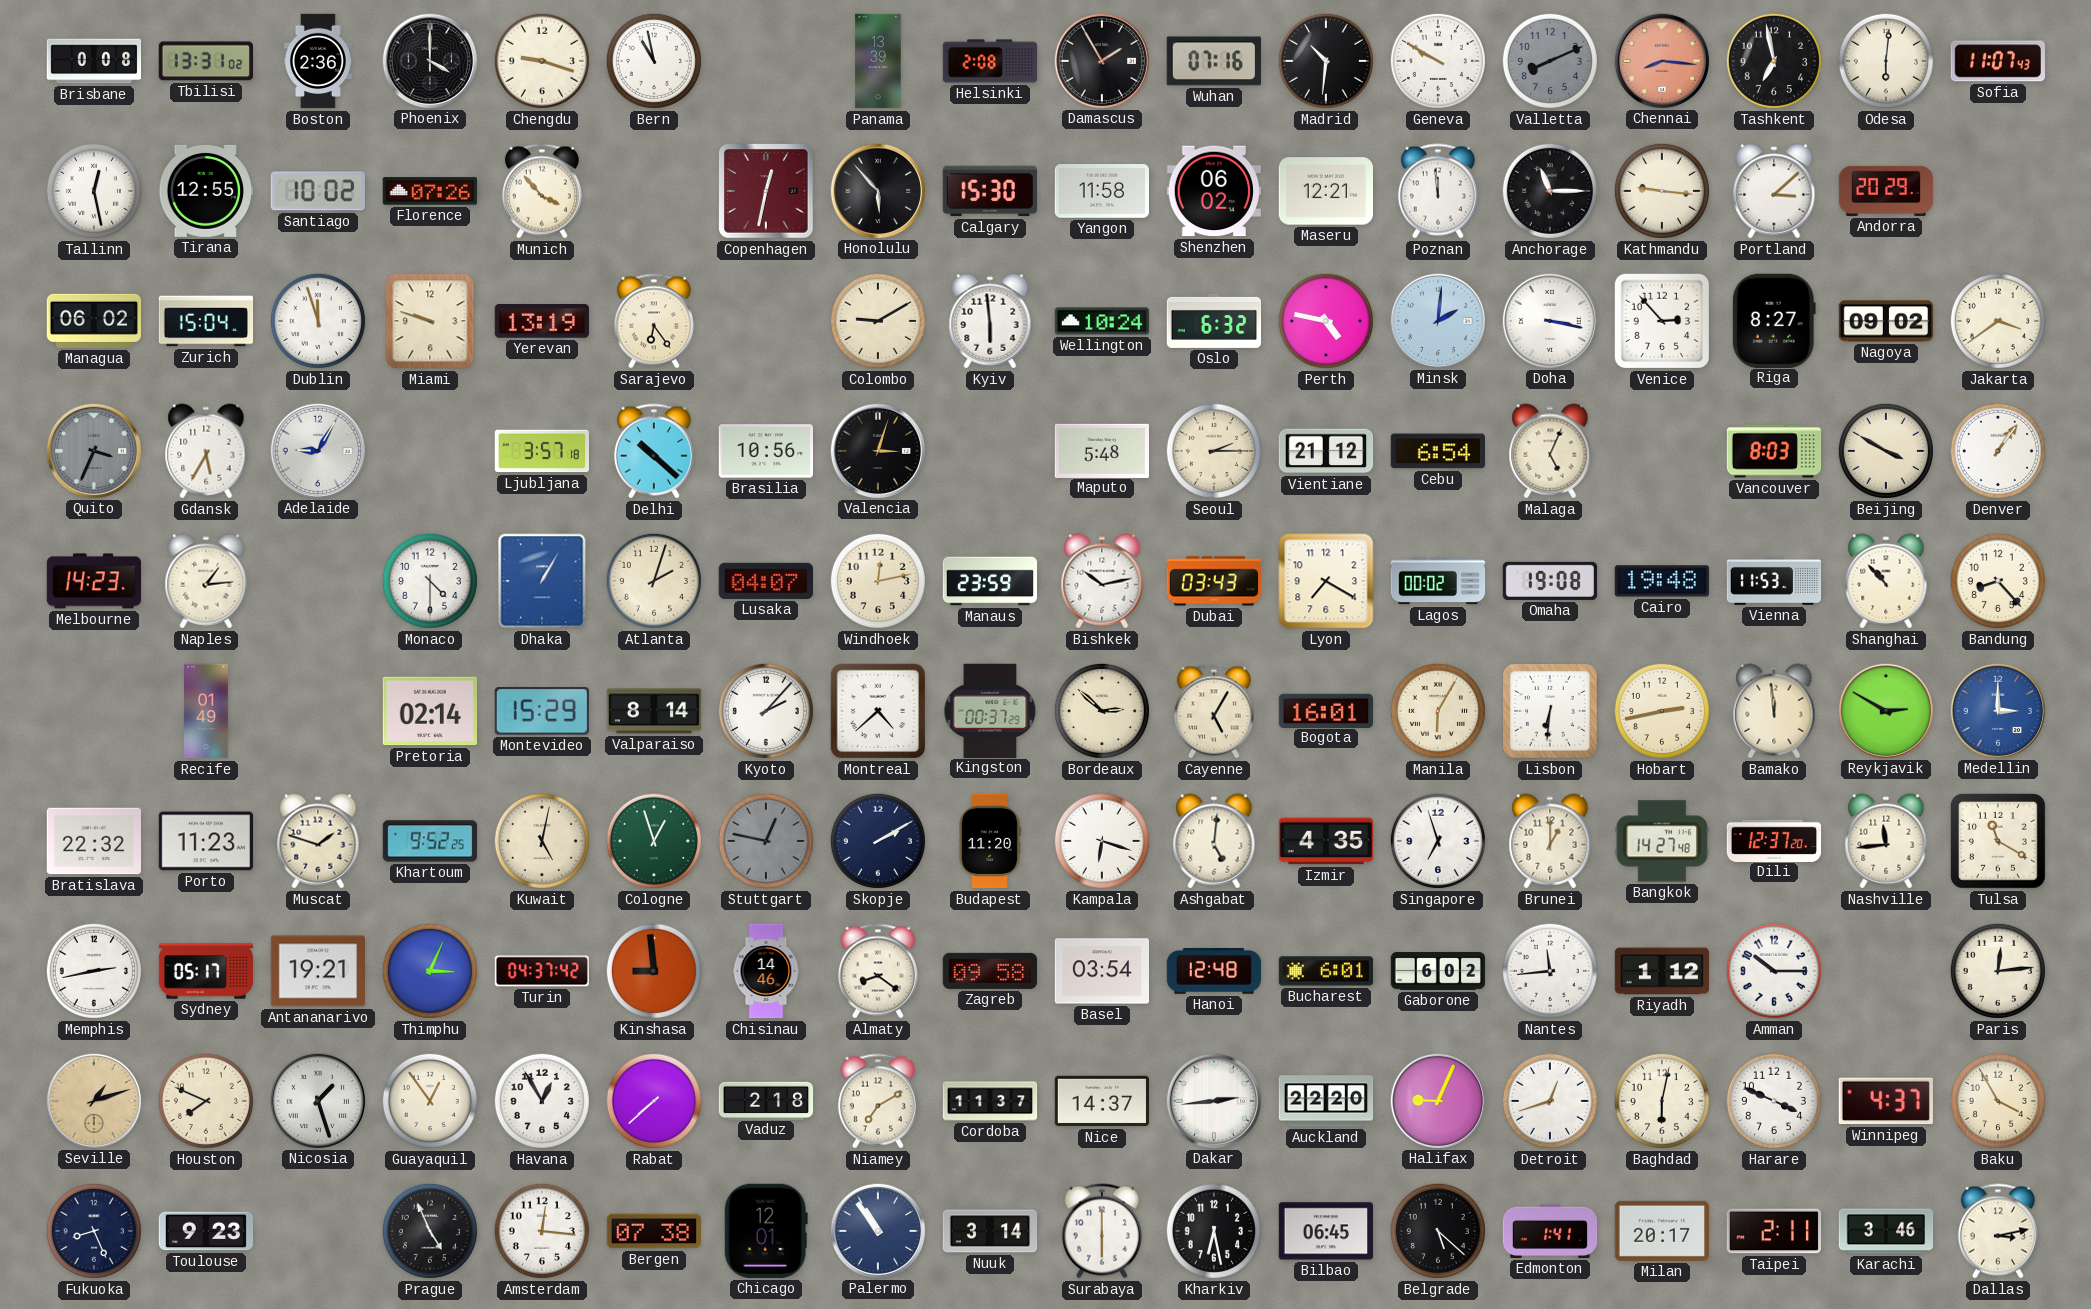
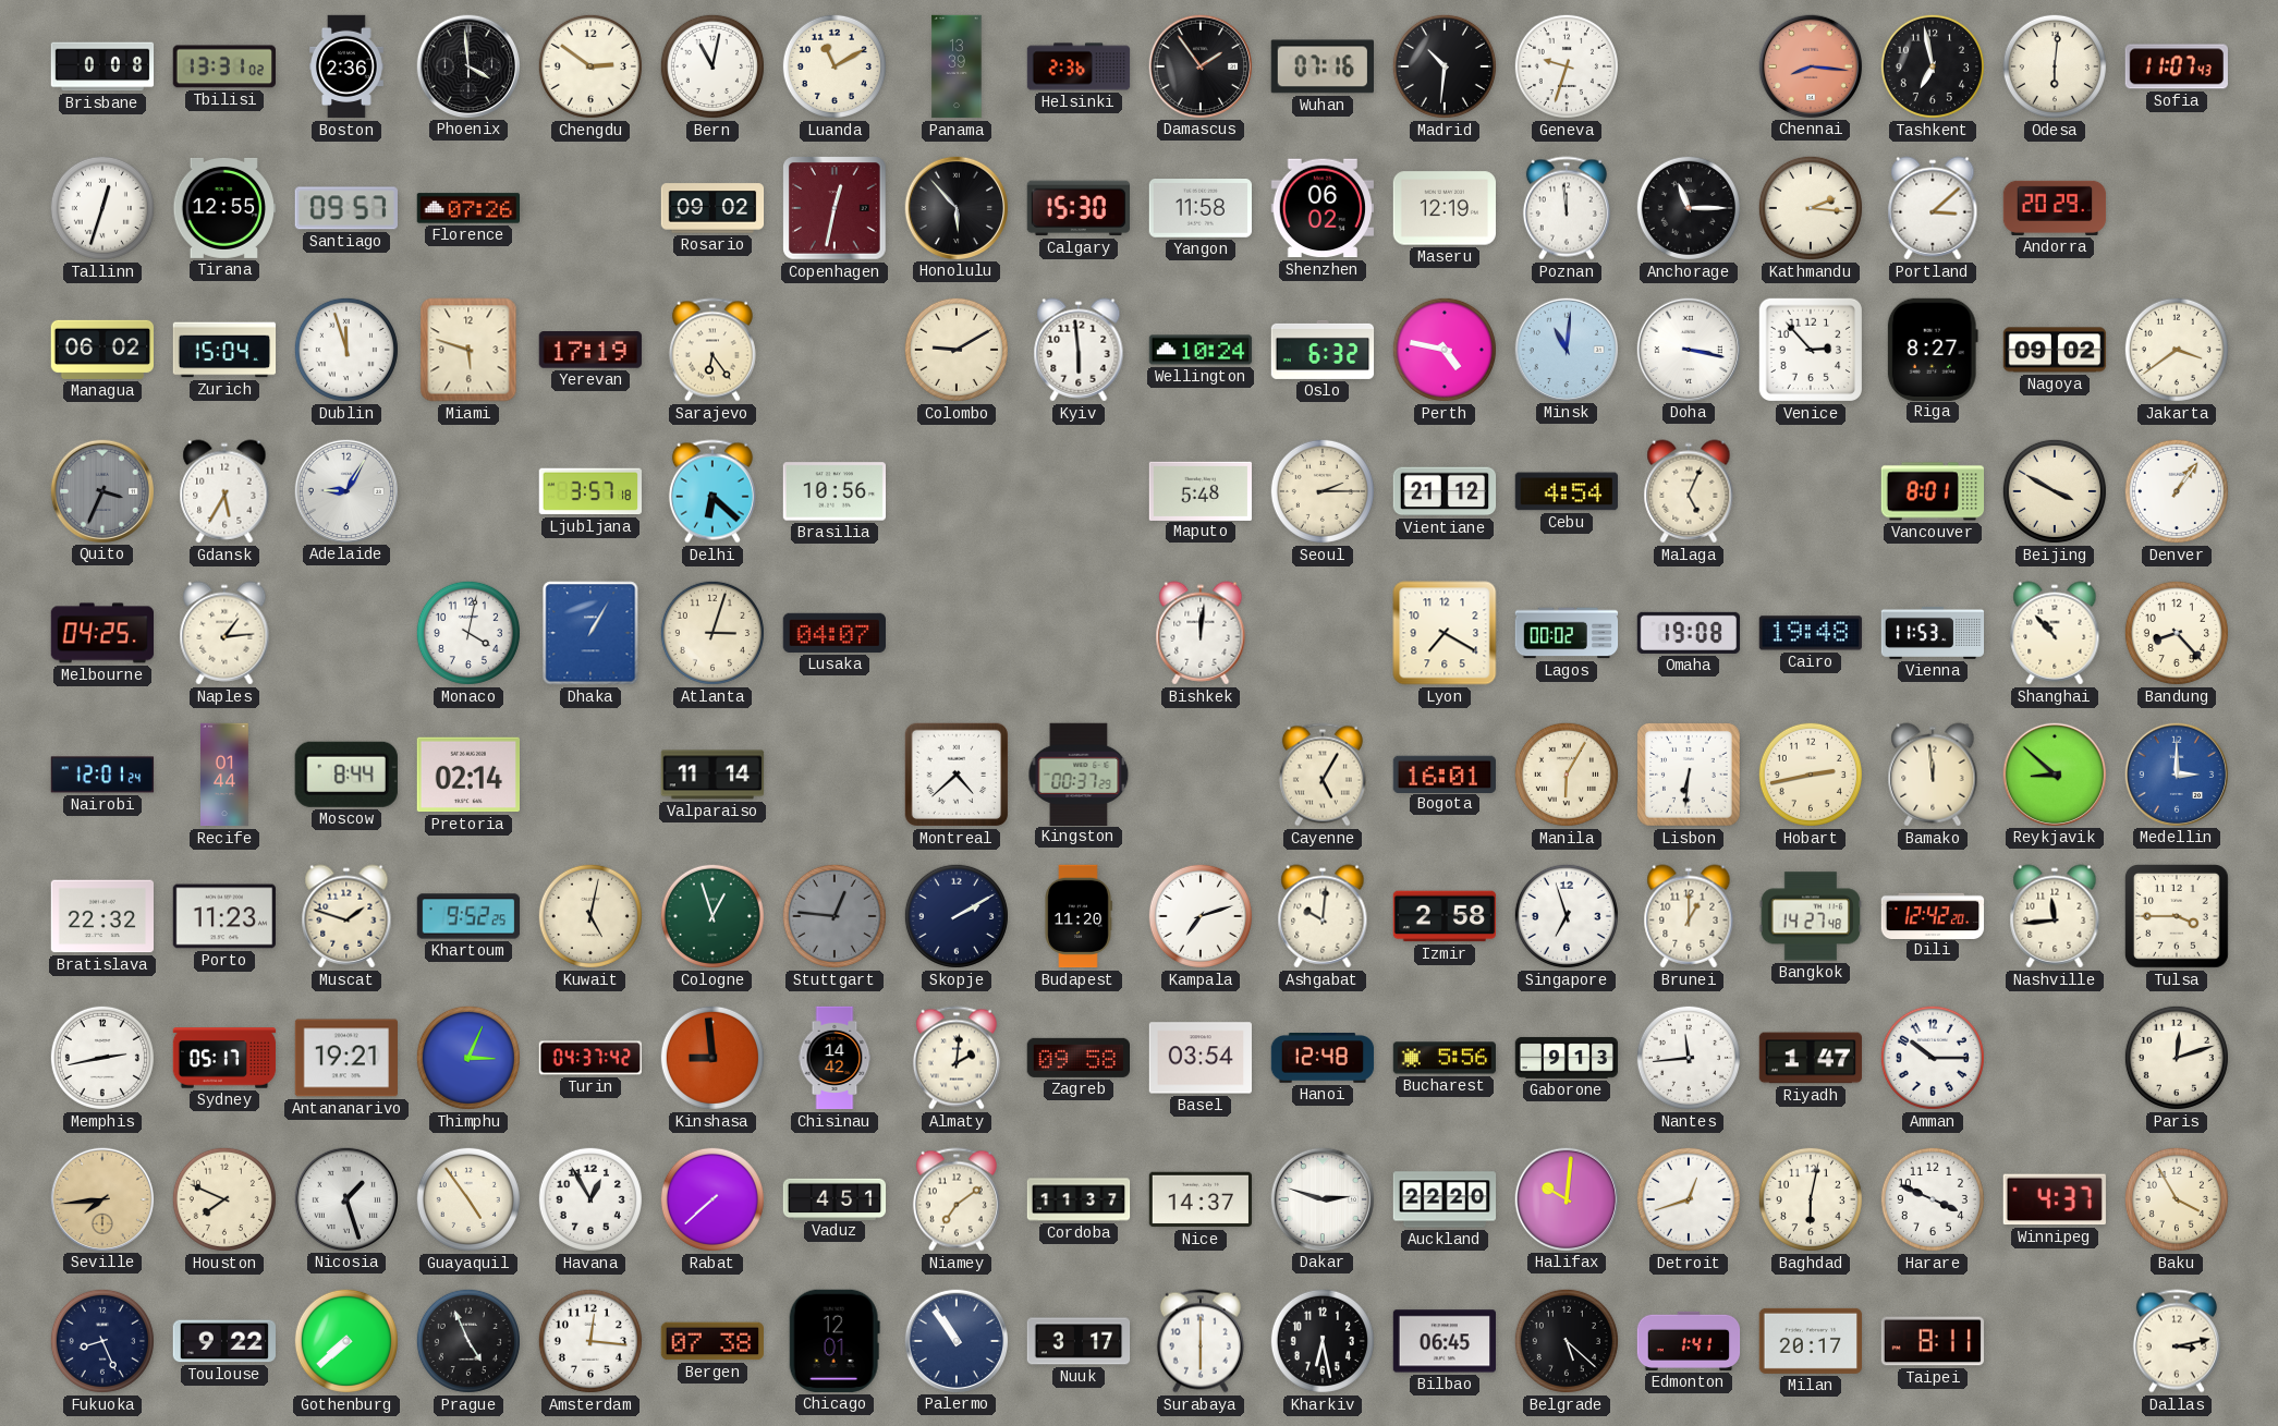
Phoenix: 4:00 -> 3:59 (467, 65)
Chengdu: 9:18 -> 2:51 (590, 66)
Bern: 10:58 -> 11:02 (712, 66)
Luanda: none -> 11:10 (835, 66)
Helsinki: 2:08 -> 2:36 (1079, 66)
Damascus: 1:55 -> 1:54 (1199, 65)
Geneva: 9:50 -> 9:33 (1567, 66)
Valletta: 8:11 -> none (1550, 61)
Tallinn: 12:28 -> 12:33 (102, 208)
Santiago: 10:02 -> 09:57 (346, 208)
Munich: 3:53 -> none (542, 191)
Rosario: none -> 09:02 (712, 208)
Maseru: 12:21 -> 12:19 (1443, 208)
Kathmandu: 9:16 -> 2:16 (1811, 208)
Miami: 9:48 -> 5:48 (468, 350)
Yerevan: 13:19 -> 17:19 (589, 351)
Minsk: 2:01 -> 11:01 (1566, 349)
Delhi: 10:22 -> 6:22 (712, 491)
Valencia: 3:03 -> none (877, 450)
Cebu: 6:54 -> 4:54 (1566, 491)
Vancouver: 8:03 -> 8:01 (1933, 491)
Melbourne: 14:23 -> 04:25 (102, 633)
Monaco: 4:30 -> 4:02 (468, 633)
Atlanta: 2:03 -> 3:03 (712, 633)
Windhoek: 12:13 -> none (878, 581)
Manaus: 23:59 -> none (990, 581)
Bishkek: 10:13 -> 12:01 (1201, 633)
Dubai: 03:43 -> none (1213, 581)
Nairobi: none -> 12:01 (102, 775)
Recife: 01:49 -> 01:44 (226, 775)
Moscow: none -> 8:44 (346, 775)
Montevideo: 15:29 -> none (542, 712)
Valparaiso: 8:14 -> 11:14 (712, 775)
Kyoto: 2:07 -> none (766, 711)
Bordeaux: 2:52 -> none (1102, 711)
Reykjavik: 2:50 -> 8:52 (2054, 773)
Stuttgart: 12:47 -> 12:46 (835, 916)
Kampala: 6:18 -> 7:12 (1201, 916)
Ashgabat: 5:01 -> 10:01 (1323, 916)
Izmir: 4:35 -> 2:58 (1445, 916)
Dili: 12:37 -> 12:42 (1933, 915)
Tulsa: 11:20 -> 3:45 (2178, 917)
Chisinau: 14:46 -> 14:42 (835, 1058)
Almaty: 8:21 -> 2:01 (957, 1058)
Bucharest: 6:01 -> 5:56 (1443, 1058)
Gaborone: 6:02 -> 9:13 (1567, 1058)
Riyadh: 1:12 -> 1:47 (1811, 1058)
Paris: 12:14 -> 12:12 (2177, 1058)
Seville: 1:12 -> 7:44 (101, 1198)
Guayaquil: 12:54 -> 4:54 (468, 1199)
Vaduz: 2:18 -> 4:51 (835, 1198)
Niamey: 7:10 -> 7:09 (957, 1199)
Dakar: 2:44 -> 2:48 (1321, 1198)
Halifax: 9:04 -> 10:01 (1566, 1198)
Toulouse: 9:23 -> 9:22 (223, 1341)
Gothenburg: none -> 7:38 (346, 1341)
Nuuk: 3:14 -> 3:17 (1079, 1341)
Taipei: 2:11 -> 8:11 (1933, 1341)
Karachi: 3:46 -> none (1886, 1231)
